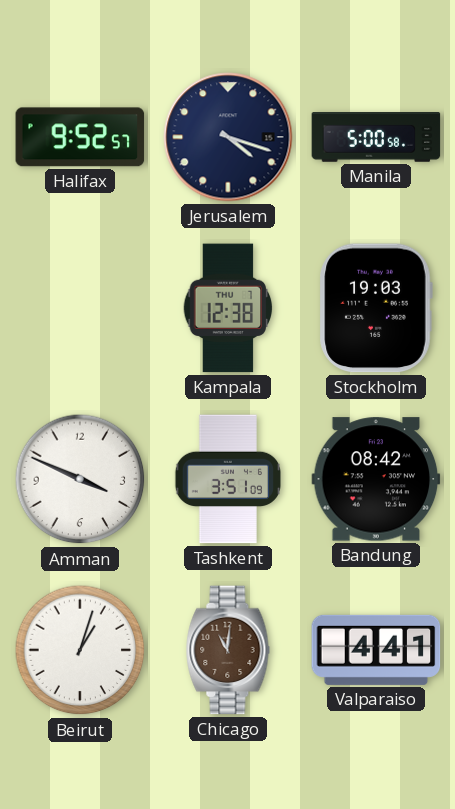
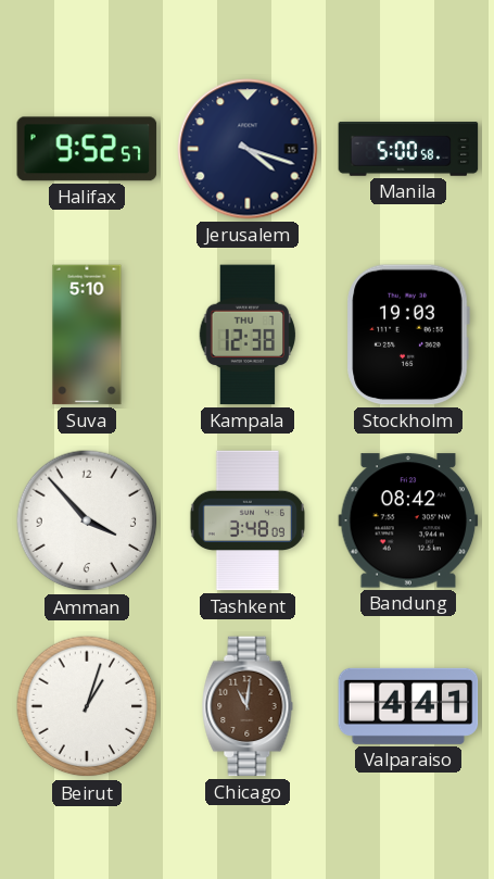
Suva: none -> 5:10 (87, 335)
Amman: 3:49 -> 3:53 (87, 520)
Tashkent: 3:51 -> 3:48 (246, 520)
